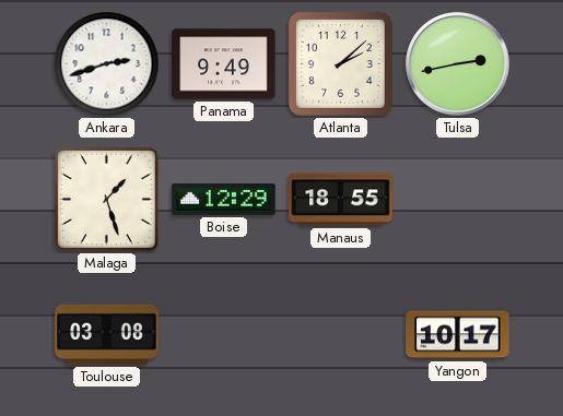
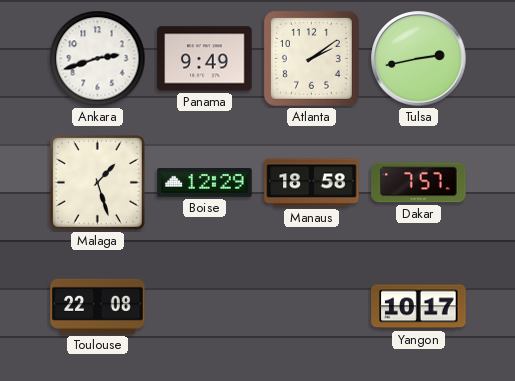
Atlanta: 2:08 -> 2:09 (311, 58)
Manaus: 18:55 -> 18:58 (312, 183)
Dakar: none -> 7:57 (419, 183)
Toulouse: 03:08 -> 22:08 (98, 306)
